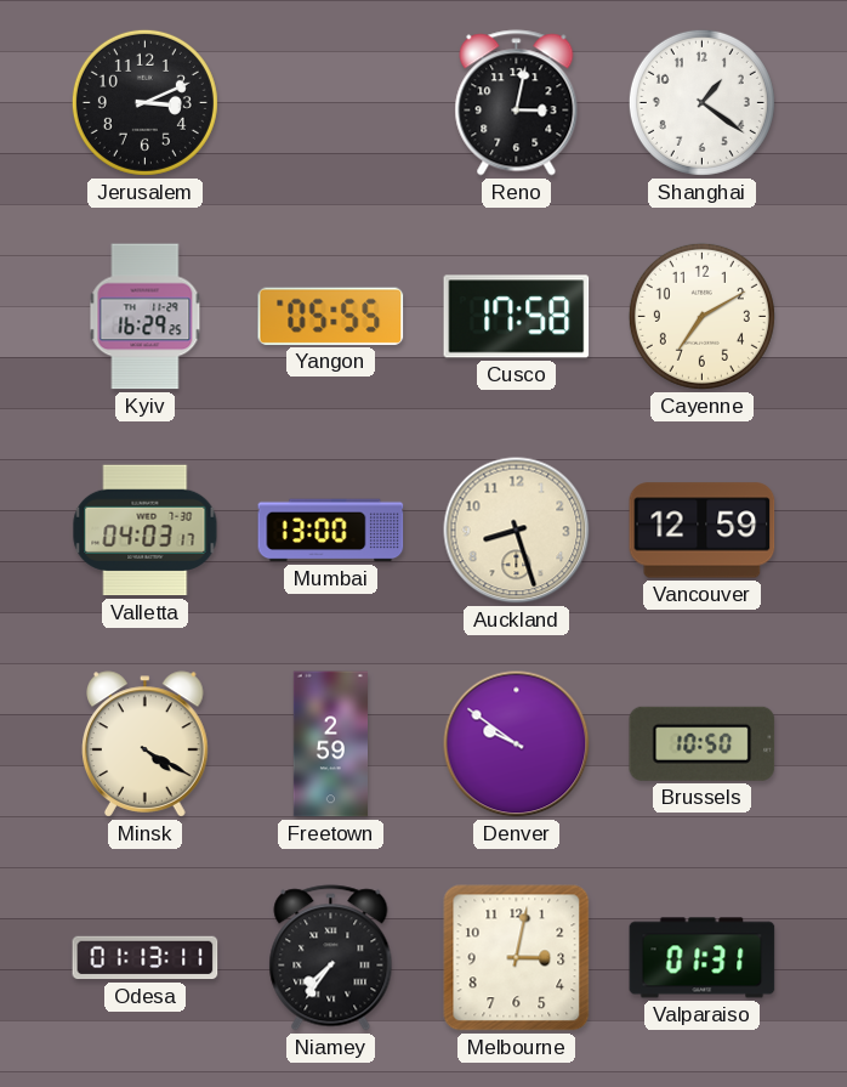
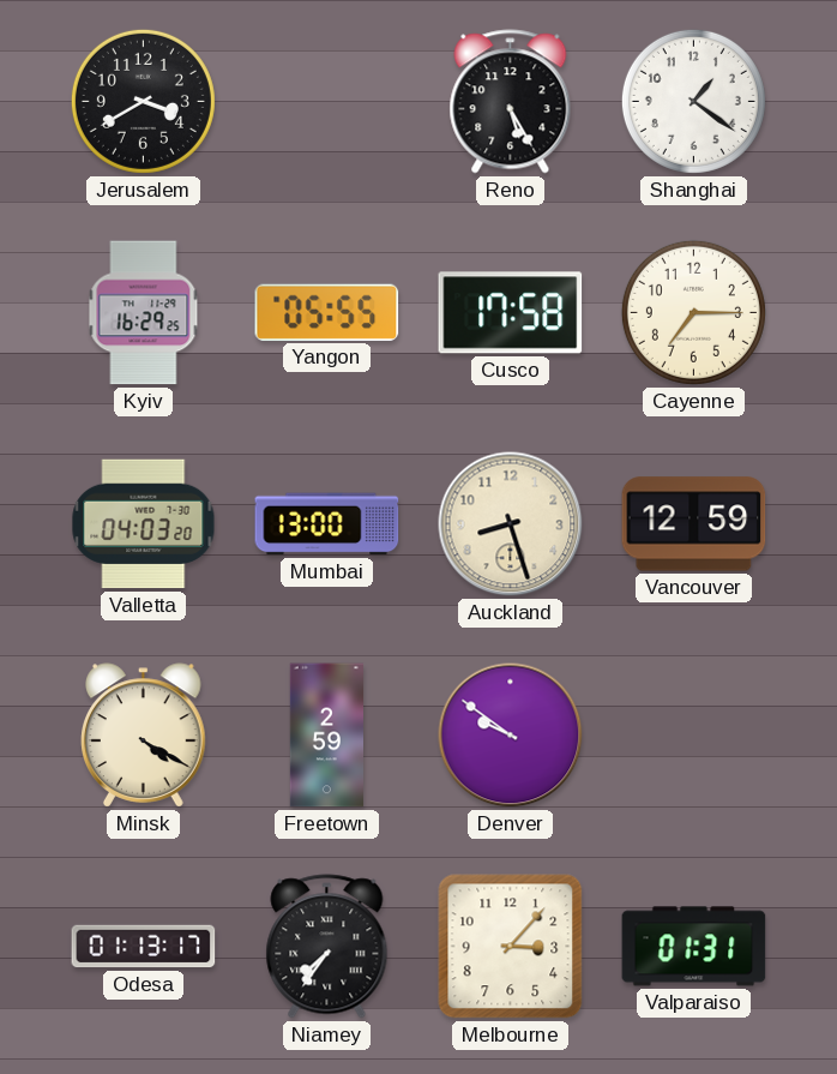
Jerusalem: 3:11 -> 3:40 (143, 101)
Reno: 3:02 -> 5:25 (511, 102)
Cayenne: 7:10 -> 7:15 (693, 312)
Valletta: 04:03:17 -> 04:03:20 (144, 524)
Brussels: 10:50 -> none (703, 743)
Odesa: 01:13:11 -> 01:13:17 (144, 947)
Melbourne: 3:02 -> 3:07 (511, 947)
